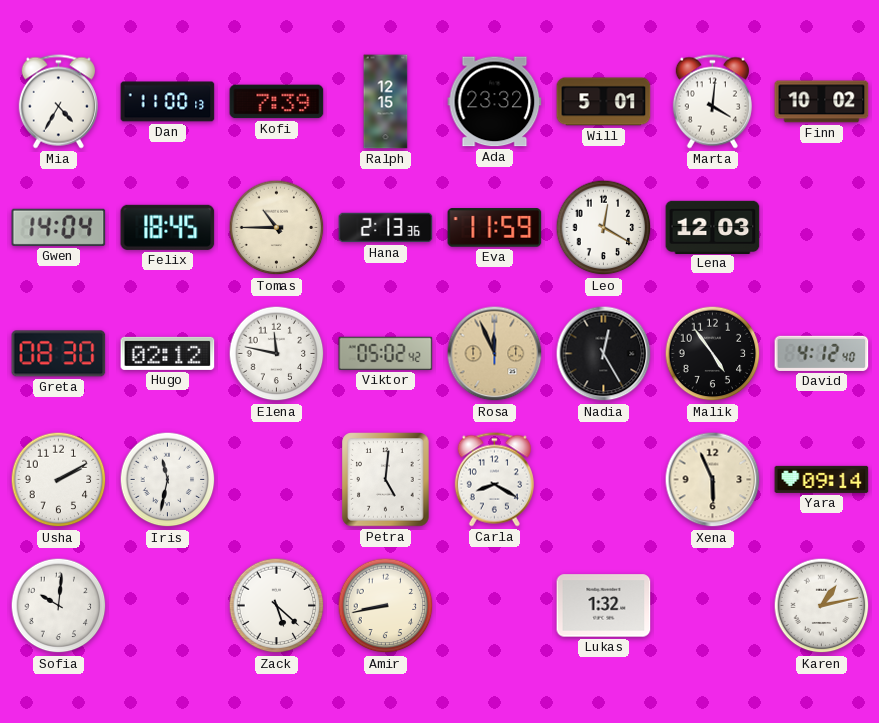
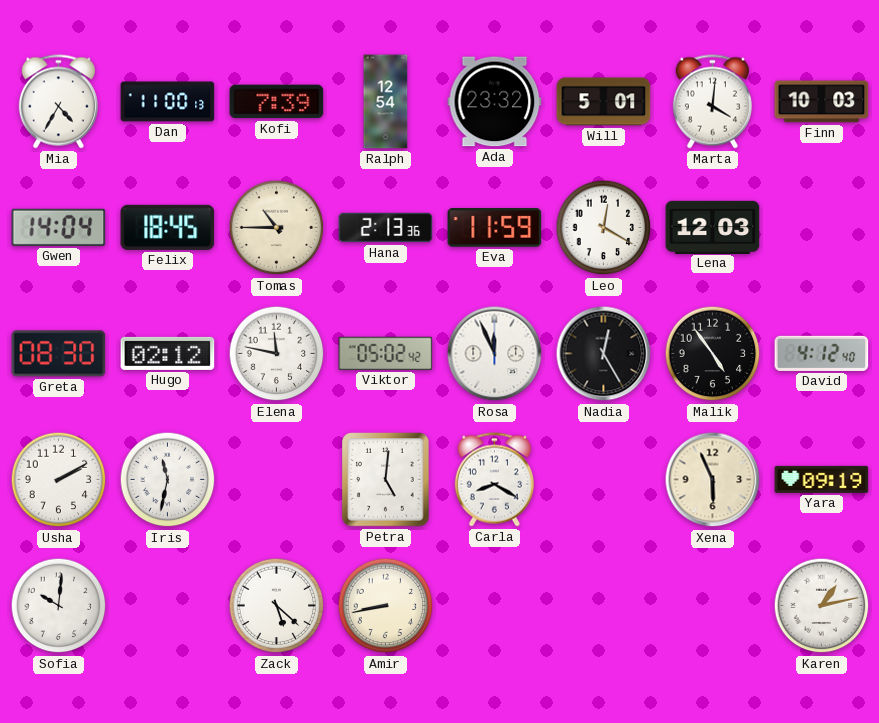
Ralph: 12:15 -> 12:54 (386, 102)
Finn: 10:02 -> 10:03 (822, 102)
Rosa dial: champagne -> white (495, 354)
Yara: 09:14 -> 09:19 (822, 479)
Lukas: 1:32 -> none (604, 606)
